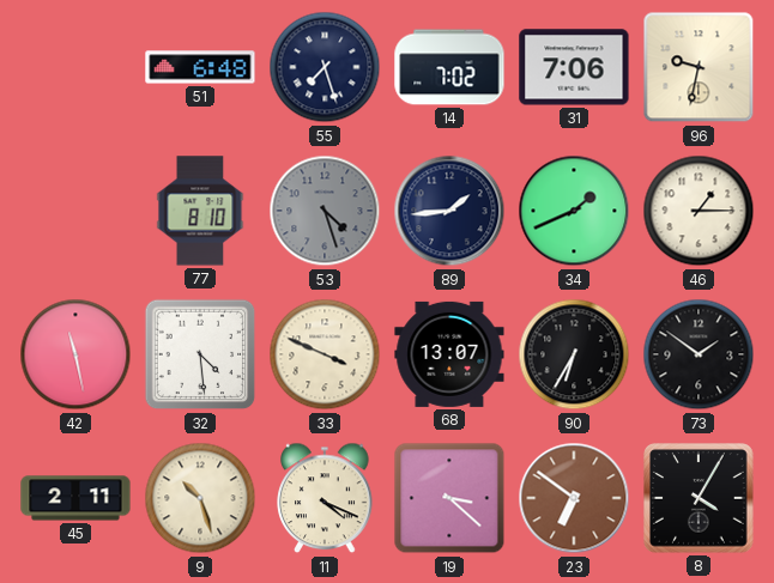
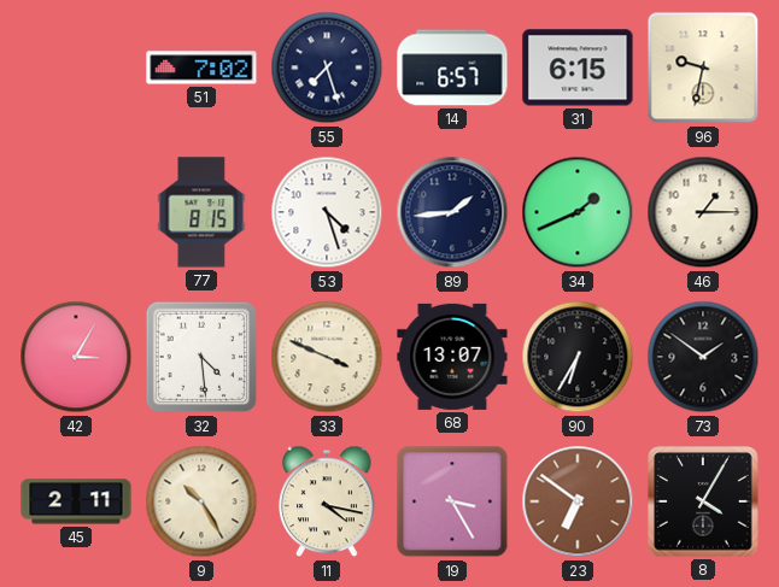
51: 6:48 -> 7:02 (201, 67)
14: 7:02 -> 6:57 (452, 67)
31: 7:06 -> 6:15 (578, 67)
77: 8:10 -> 8:15 (201, 212)
53 dial: grey -> white (327, 212)
42: 11:28 -> 3:05 (76, 357)
9: 10:27 -> 10:25 (201, 501)
11: 4:19 -> 4:17 (327, 501)
19: 3:22 -> 3:25 (452, 501)
